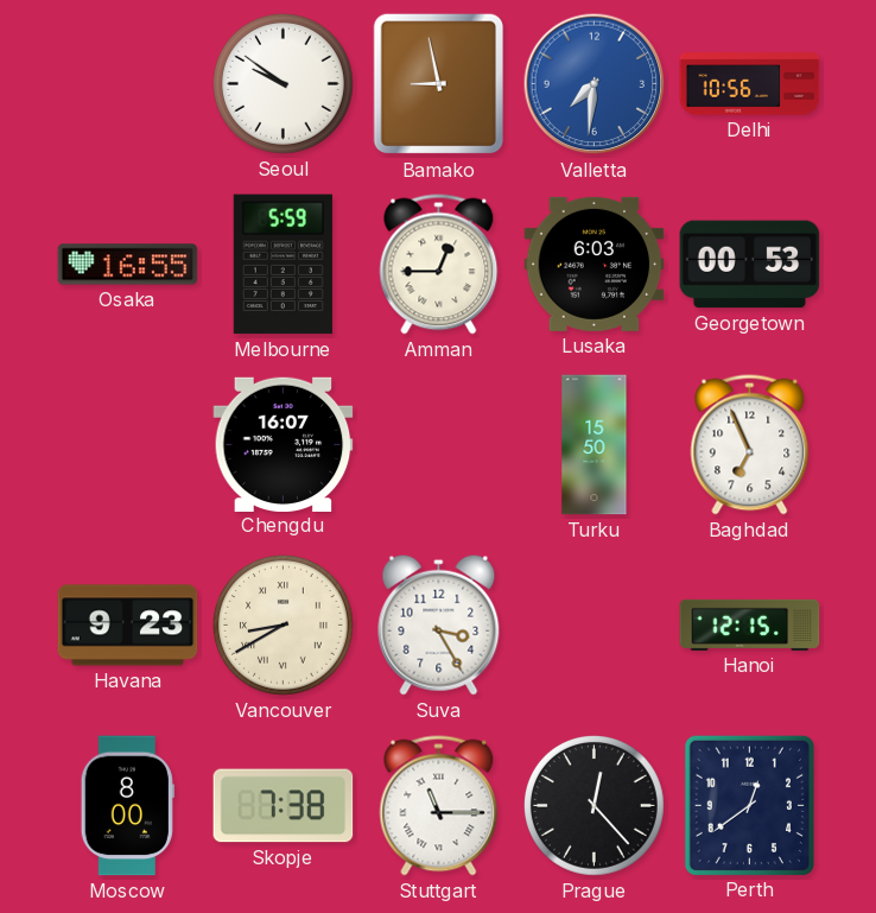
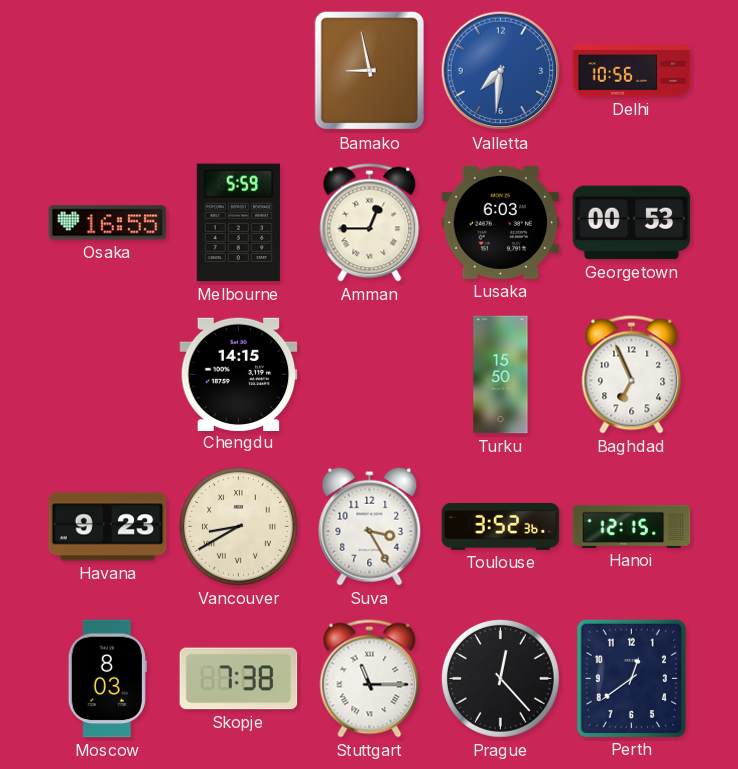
Seoul: 9:51 -> none (283, 83)
Chengdu: 16:07 -> 14:15 (239, 374)
Toulouse: none -> 3:52 (501, 526)
Moscow: 8:00 -> 8:03 (107, 679)
